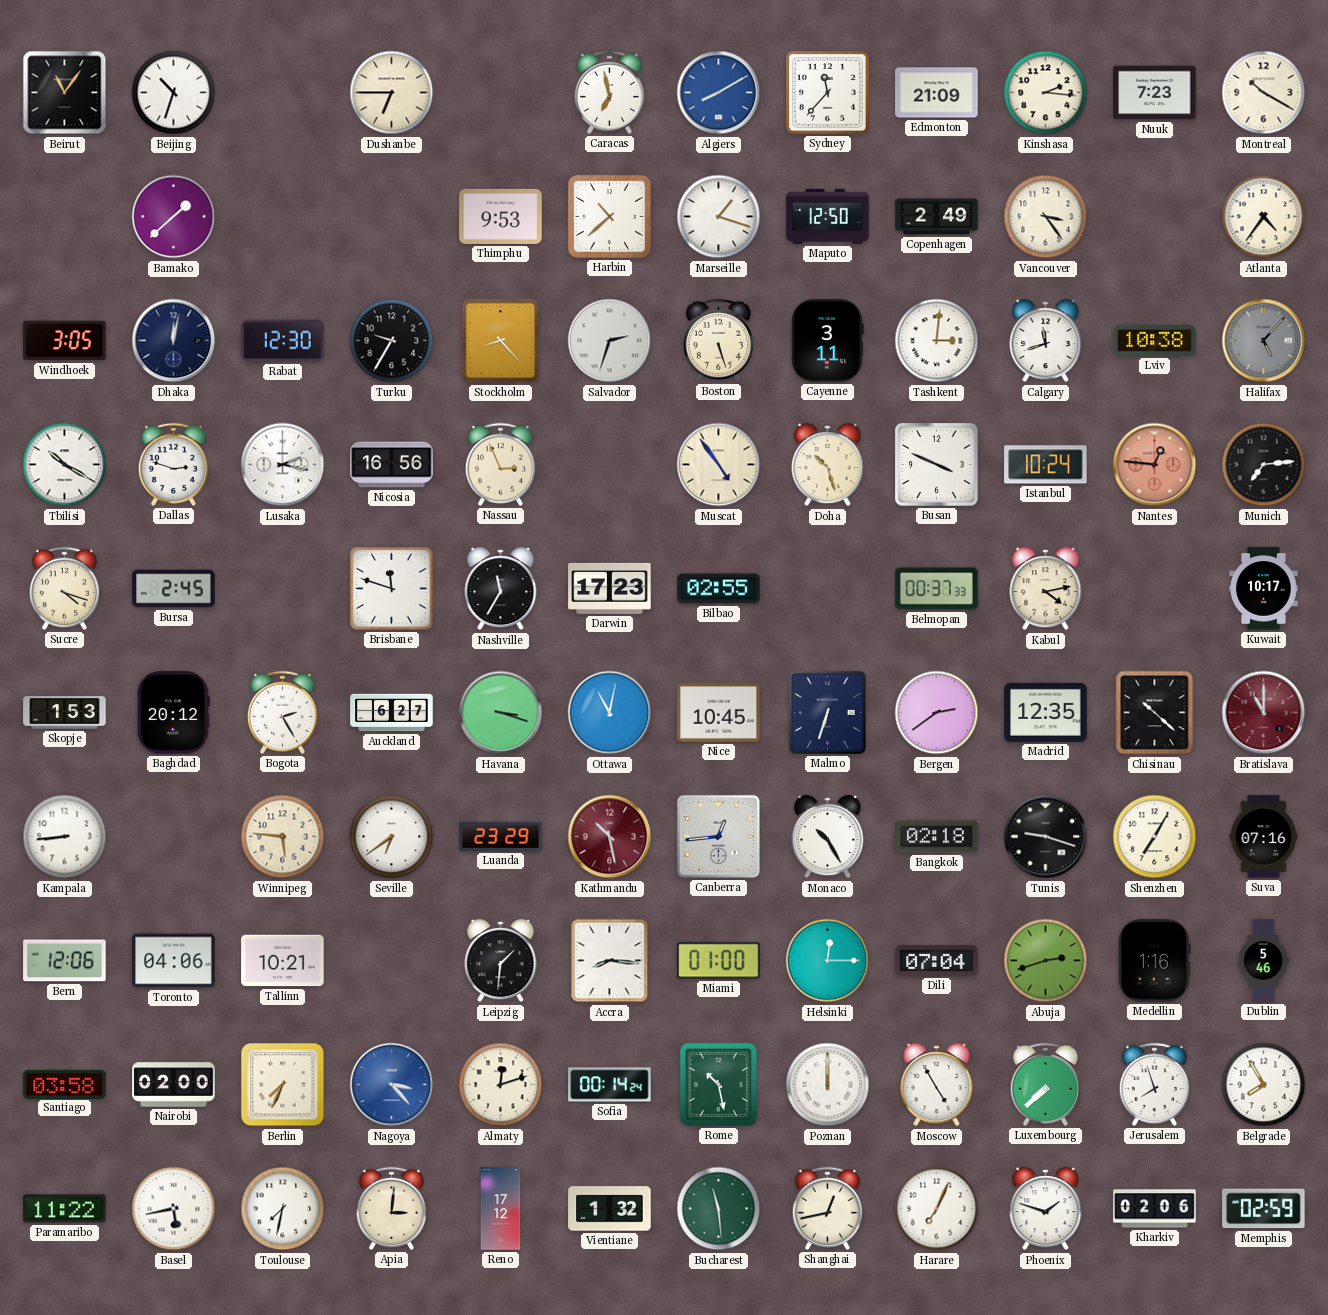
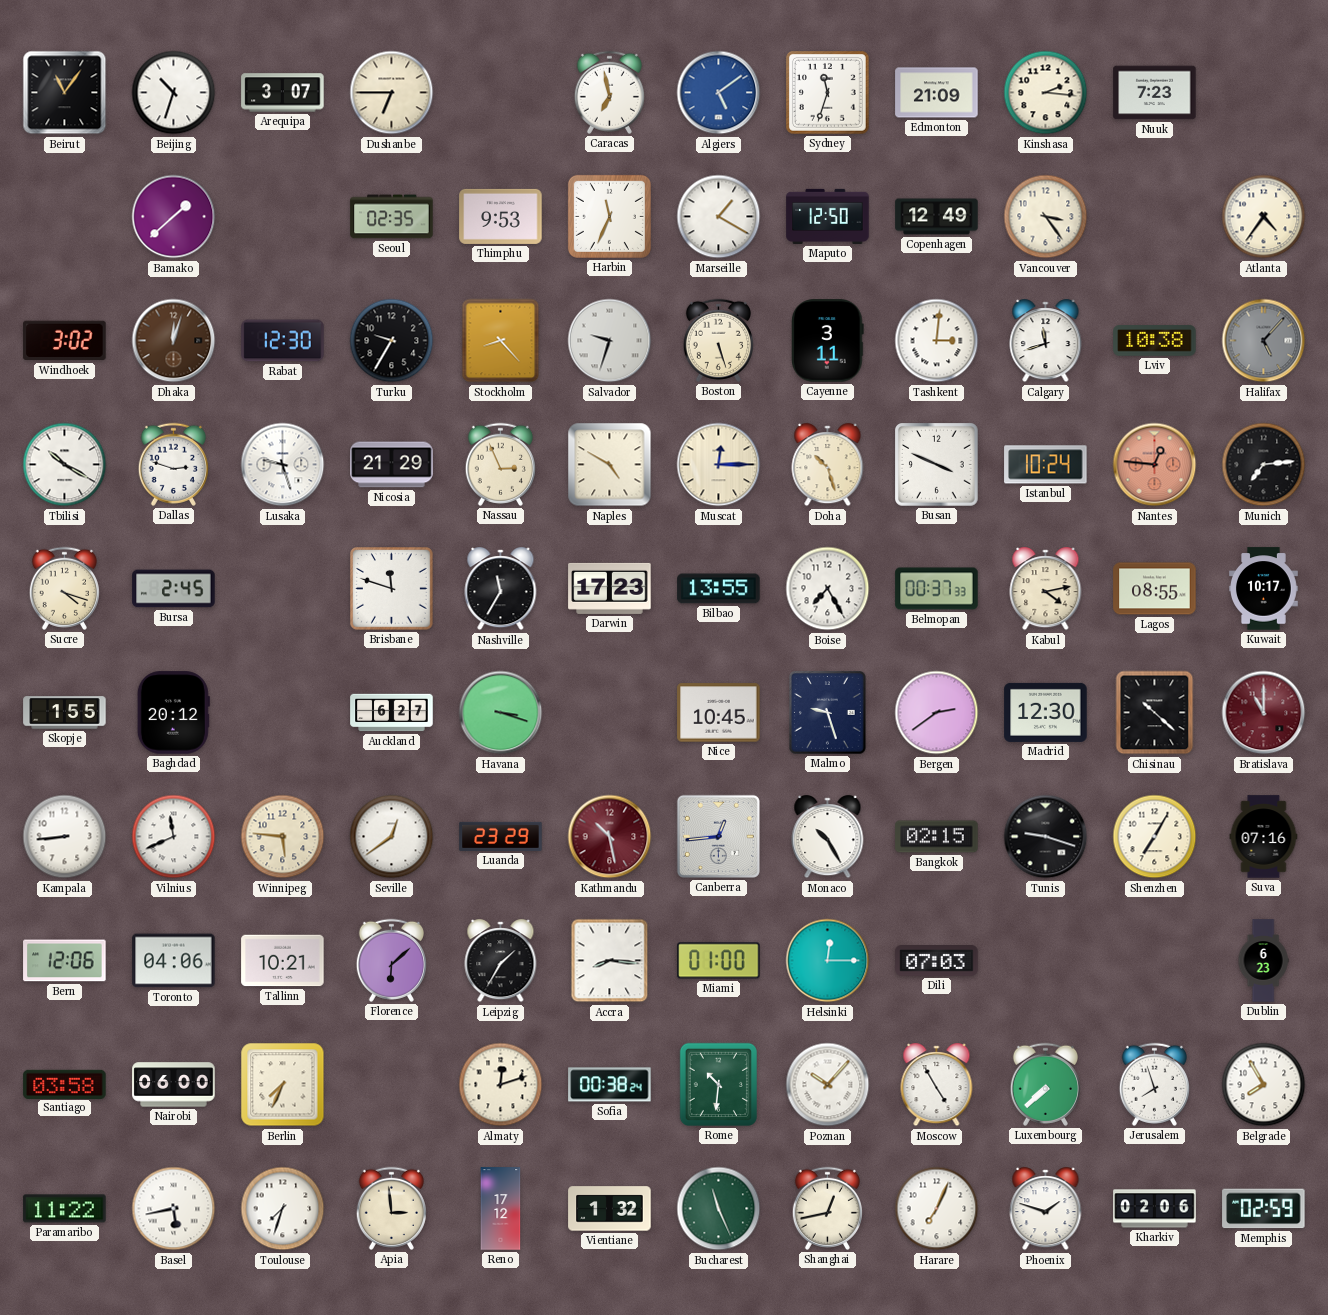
Arequipa: none -> 3:07 (283, 93)
Algiers: 8:10 -> 5:09 (719, 93)
Sydney: 11:37 -> 11:33 (828, 93)
Montreal: 10:20 -> none (1264, 93)
Seoul: none -> 02:35 (392, 217)
Harbin: 10:38 -> 11:34 (609, 216)
Marseille: 1:18 -> 1:20 (719, 217)
Copenhagen: 2:49 -> 12:49 (937, 217)
Windhoek: 3:05 -> 3:02 (65, 341)
Dhaka: 12:02 -> 12:03 (174, 341)
Dhaka dial: navy -> brown (174, 341)
Salvador: 2:33 -> 9:33 (610, 341)
Lusaka: 2:17 -> 9:27 (283, 465)
Nicosia: 16:56 -> 21:29 (392, 465)
Naples: none -> 4:50 (610, 465)
Muscat: 4:54 -> 12:15 (719, 465)
Bilbao: 02:55 -> 13:55 (719, 589)
Boise: none -> 7:25 (828, 589)
Lagos: none -> 08:55 (1155, 589)
Skopje: 1:53 -> 1:55 (65, 713)
Bogota: 2:25 -> none (282, 712)
Ottawa: 11:02 -> none (610, 713)
Malmo: 6:33 -> 9:27 (828, 713)
Madrid: 12:35 -> 12:30 (1046, 712)
Vilnius: none -> 11:41 (174, 837)
Seville: 6:39 -> 12:39 (392, 837)
Bangkok: 02:18 -> 02:15 (937, 837)
Florence: none -> 6:08 (391, 960)
Leipzig: 1:31 -> 1:35 (501, 961)
Dili: 07:04 -> 07:03 (937, 961)
Abuja: 2:42 -> none (1046, 961)
Medellin: 1:16 -> none (1154, 961)
Dublin: 5:46 -> 6:23 (1263, 961)
Nairobi: 02:00 -> 06:00 (174, 1085)
Nagoya: 3:23 -> none (392, 1085)
Sofia: 00:14 -> 00:38 (610, 1085)
Rome: 10:28 -> 10:31 (718, 1084)
Poznan: 12:00 -> 10:07 (828, 1085)
Toulouse: 7:32 -> 7:33 (283, 1209)
Apia: 3:01 -> 2:59 (391, 1208)
Bucharest: 11:29 -> 11:26 (719, 1209)
